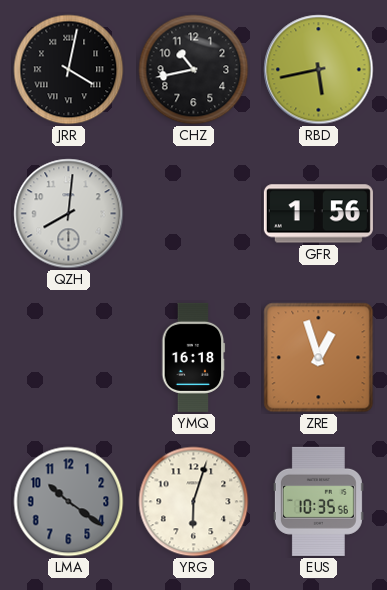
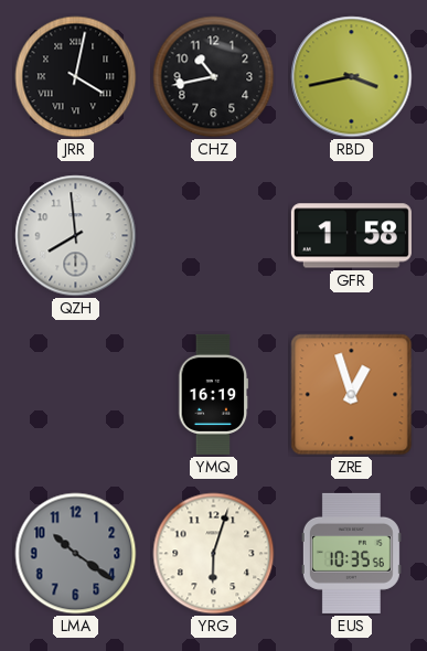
RBD: 5:43 -> 3:43 (352, 77)
QZH: 8:01 -> 7:59 (76, 236)
GFR: 1:56 -> 1:58 (351, 236)
YMQ: 16:18 -> 16:19 (214, 394)
